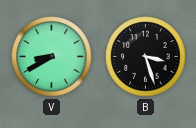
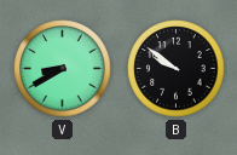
B: 3:27 -> 9:51 (177, 69)
